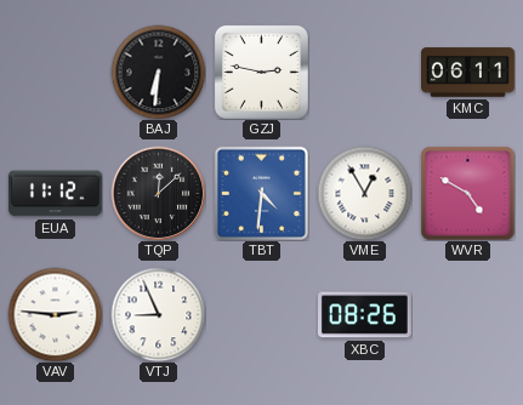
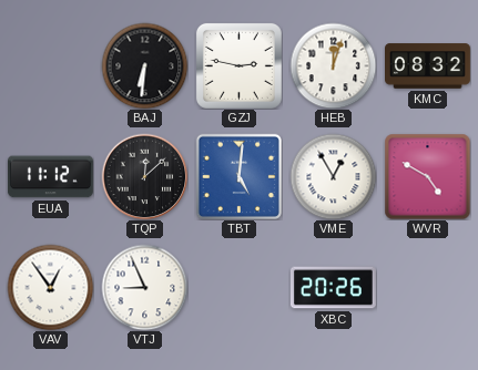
HEB: none -> 12:03 (333, 65)
KMC: 06:11 -> 08:32 (428, 66)
TBT: 4:31 -> 5:01 (238, 176)
VAV: 2:46 -> 12:54 (50, 287)
XBC: 08:26 -> 20:26 (333, 288)
